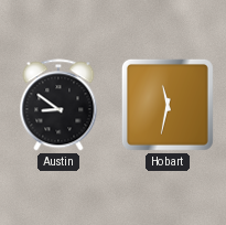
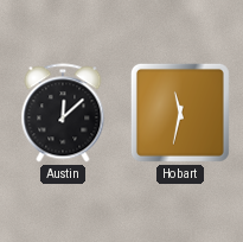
Austin: 8:51 -> 12:08 (63, 113)
